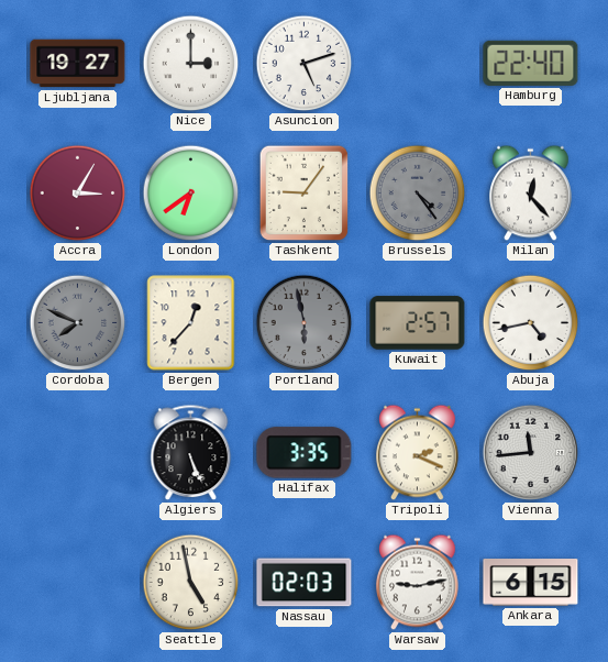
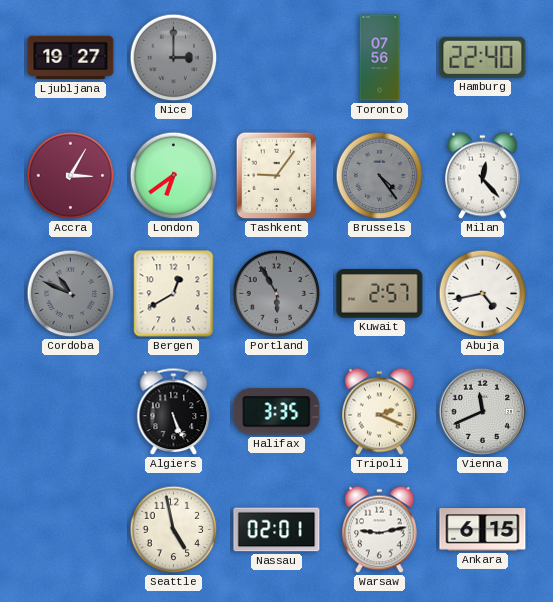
Nice dial: white -> grey (174, 58)
Asuncion: 5:12 -> none (305, 64)
Toronto: none -> 07:56 (380, 58)
Cordoba: 7:49 -> 10:49 (71, 294)
Bergen: 12:37 -> 12:40 (174, 294)
Portland: 5:58 -> 5:55 (277, 294)
Vienna: 11:44 -> 11:41 (483, 412)
Nassau: 02:03 -> 02:01 (277, 530)
